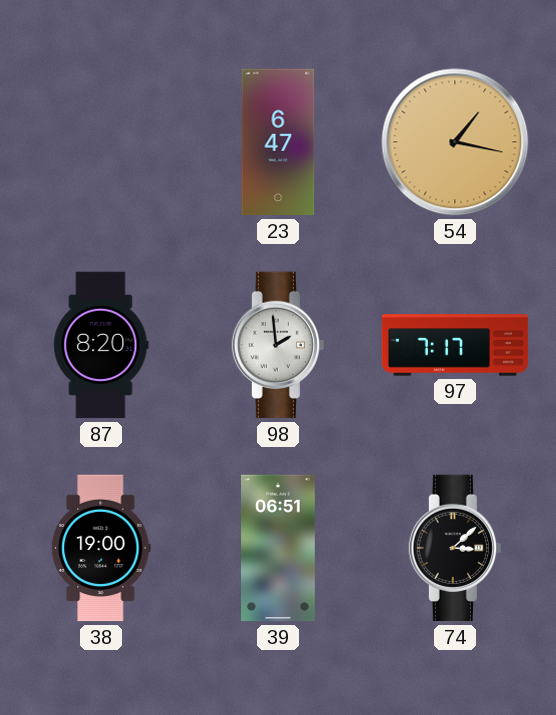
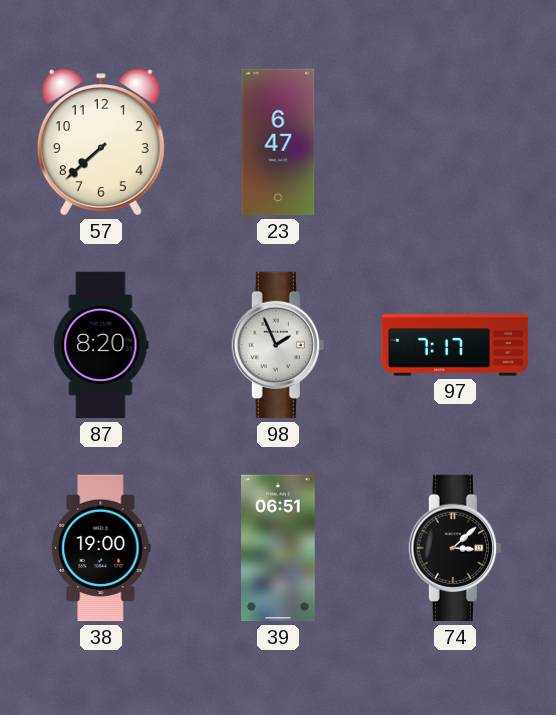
57: none -> 7:38 (101, 142)
54: 1:17 -> none (455, 142)
98: 1:59 -> 1:56 (278, 345)
